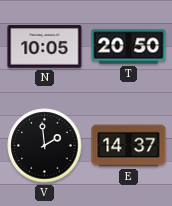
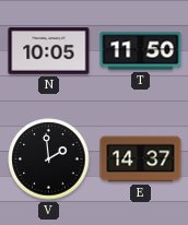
T: 20:50 -> 11:50 (141, 51)
